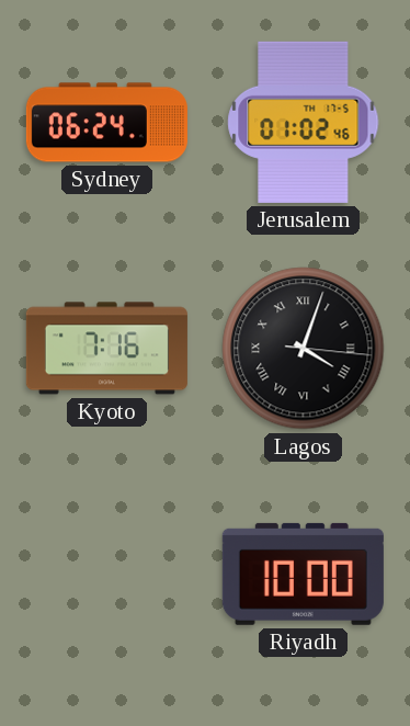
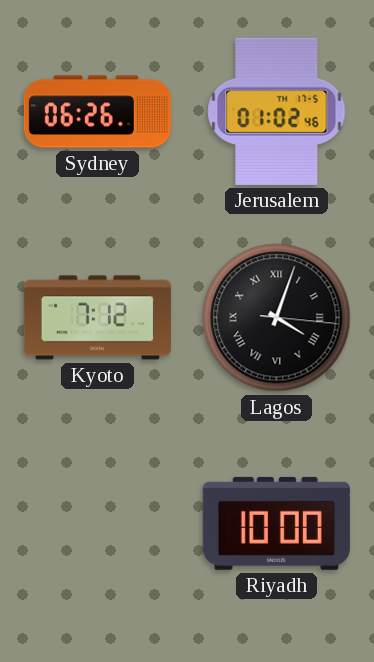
Sydney: 06:24 -> 06:26 (97, 112)
Kyoto: 7:16 -> 7:12 (97, 318)
